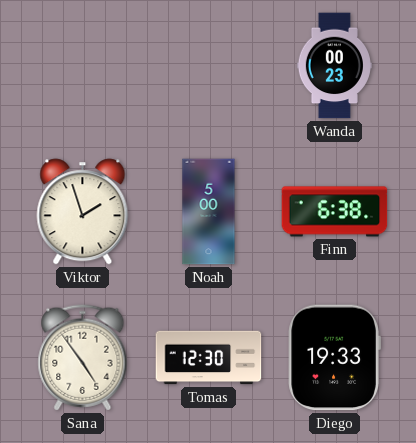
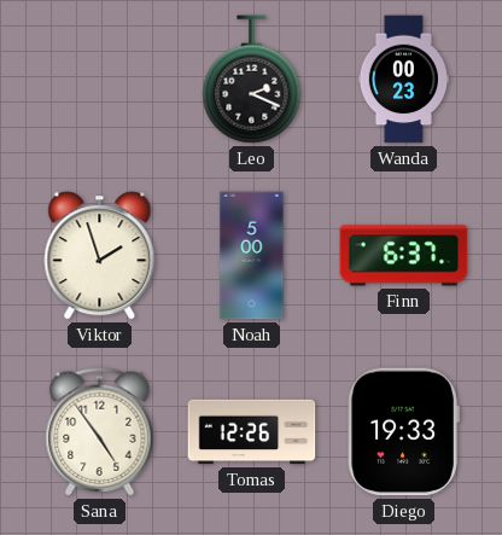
Leo: none -> 2:19 (252, 80)
Finn: 6:38 -> 6:37 (404, 256)
Tomas: 12:30 -> 12:26 (252, 432)
